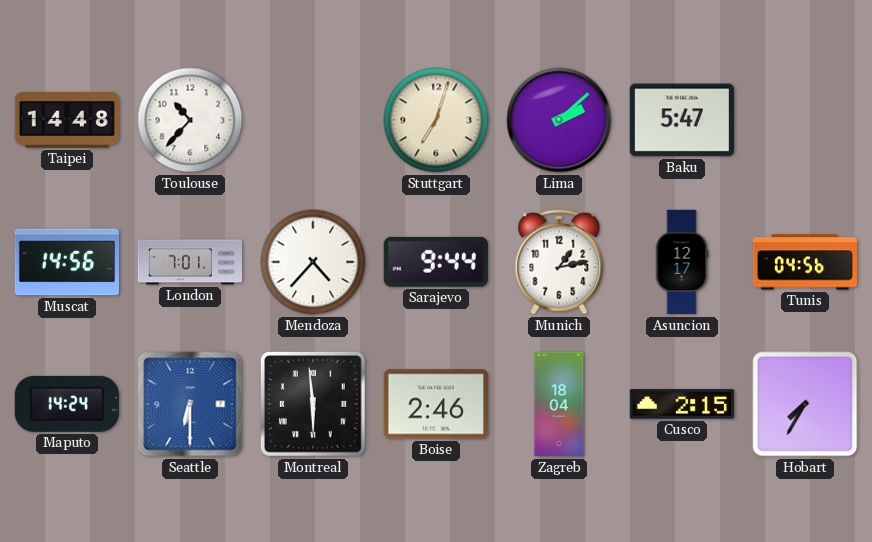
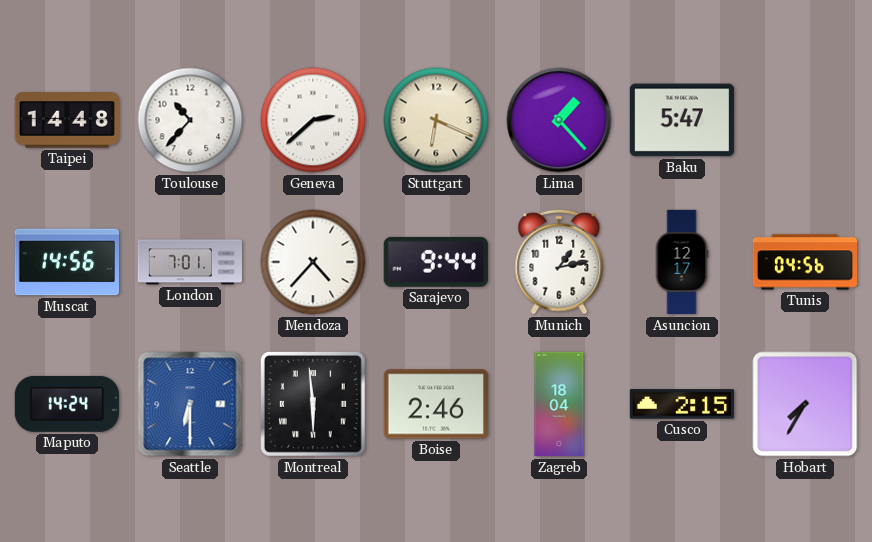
Geneva: none -> 2:38 (313, 120)
Stuttgart: 7:03 -> 6:19 (436, 120)
Lima: 2:08 -> 1:23 (559, 120)
